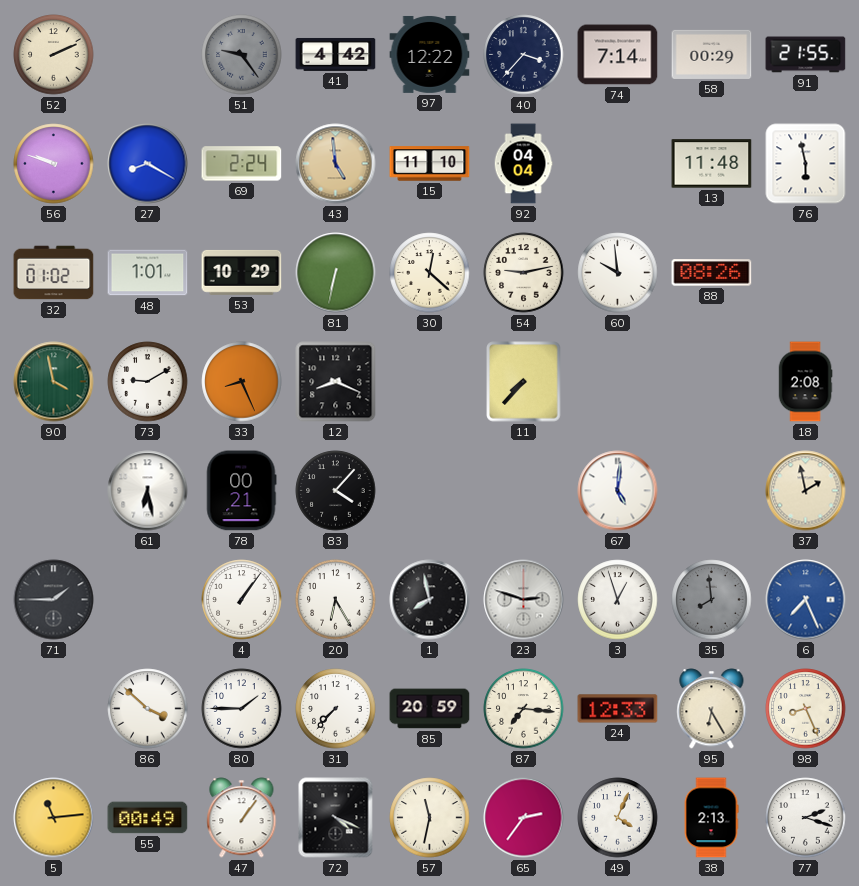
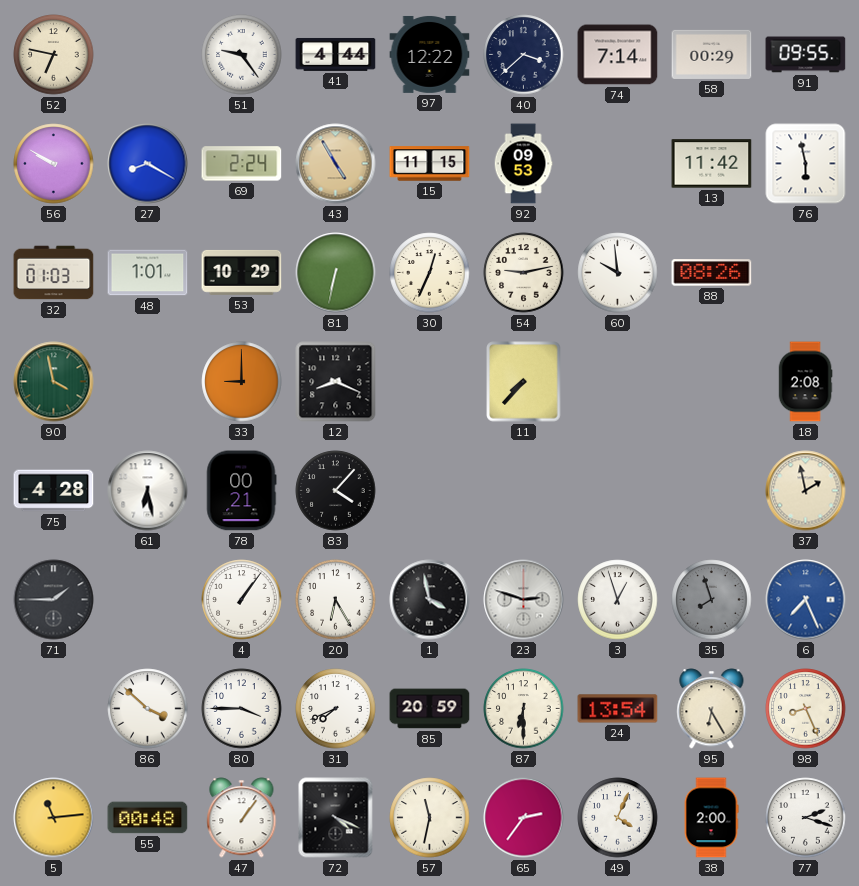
52: 2:11 -> 6:47 (54, 55)
51 dial: grey -> white (242, 55)
41: 4:42 -> 4:44 (336, 54)
40: 3:37 -> 3:38 (524, 55)
91: 21:55 -> 09:55 (806, 55)
56: 9:48 -> 9:50 (54, 164)
43: 4:59 -> 4:55 (336, 164)
15: 11:10 -> 11:15 (430, 164)
92: 04:04 -> 09:53 (523, 164)
13: 11:48 -> 11:42 (712, 164)
32: 01:02 -> 01:03 (54, 273)
30: 12:22 -> 12:34 (430, 273)
73: 9:10 -> none (148, 382)
33: 8:26 -> 9:00 (242, 382)
75: none -> 4:28 (54, 491)
67: 5:01 -> none (618, 491)
1: 7:58 -> 3:58 (430, 600)
35: 7:59 -> 7:57 (712, 600)
80: 1:45 -> 3:45 (242, 709)
31: 7:37 -> 7:41 (336, 709)
87: 7:16 -> 6:30 (524, 709)
24: 12:33 -> 13:54 (618, 709)
55: 00:49 -> 00:48 (148, 818)
38: 2:13 -> 2:00 (711, 818)
